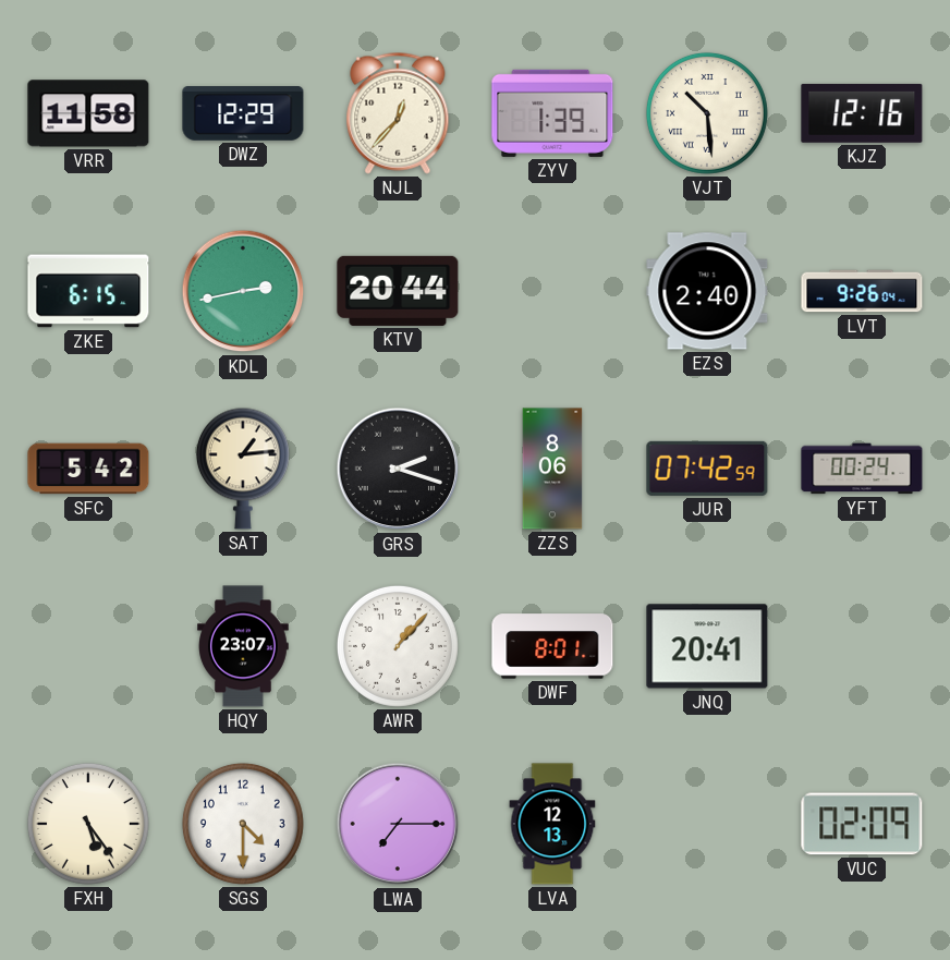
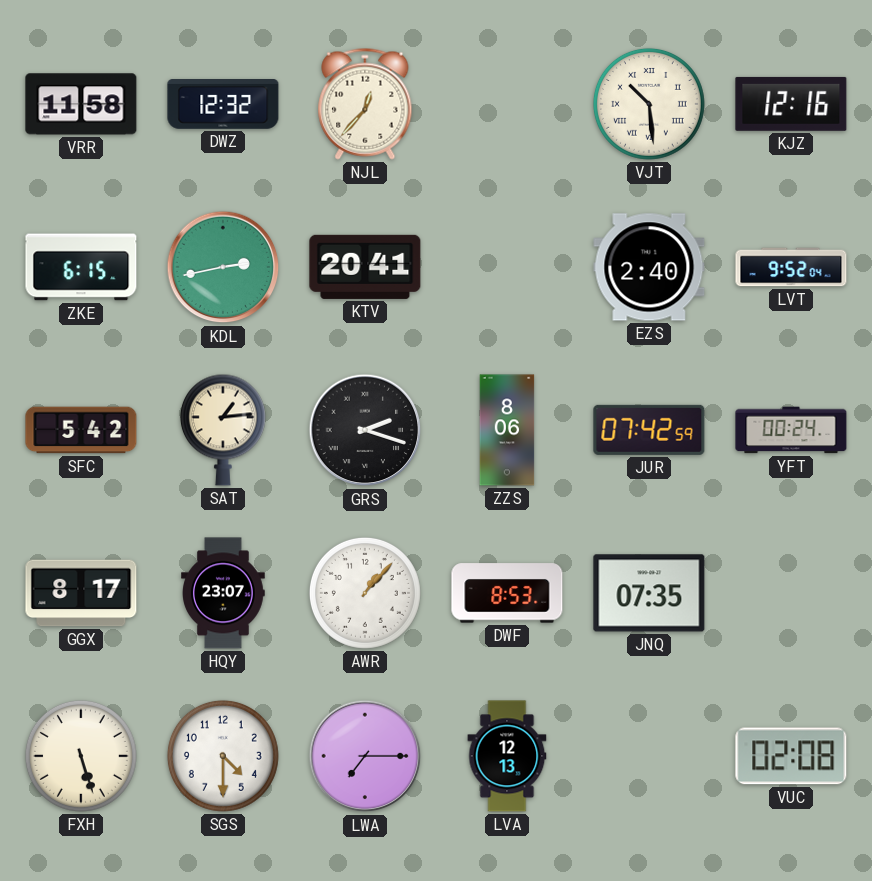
DWZ: 12:29 -> 12:32 (223, 105)
ZYV: 1:39 -> none (552, 113)
KTV: 20:44 -> 20:41 (365, 267)
LVT: 9:26 -> 9:52 (791, 267)
GGX: none -> 8:17 (81, 593)
DWF: 8:01 -> 8:53 (507, 593)
JNQ: 20:41 -> 07:35 (649, 593)
FXH: 5:24 -> 5:27 (81, 756)
VUC: 02:09 -> 02:08 (791, 756)
